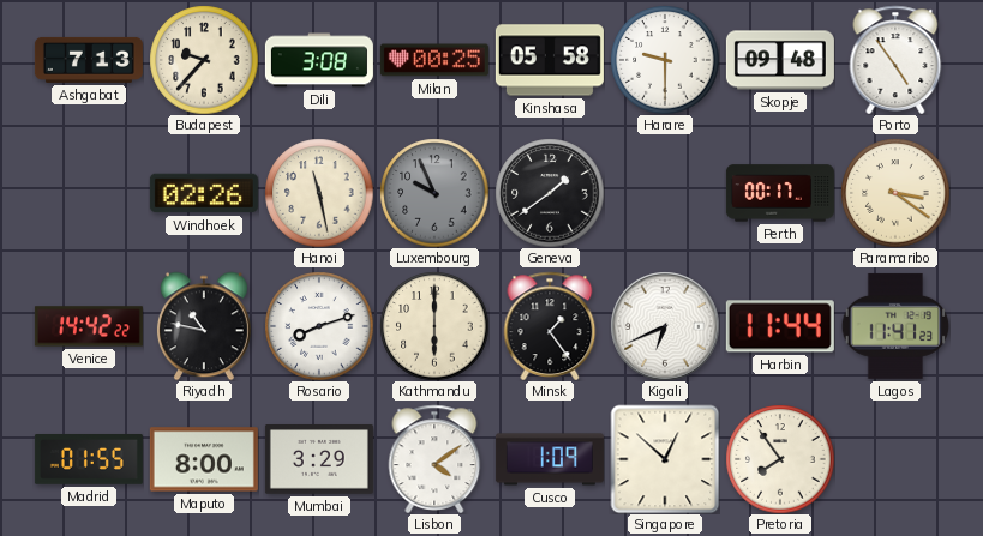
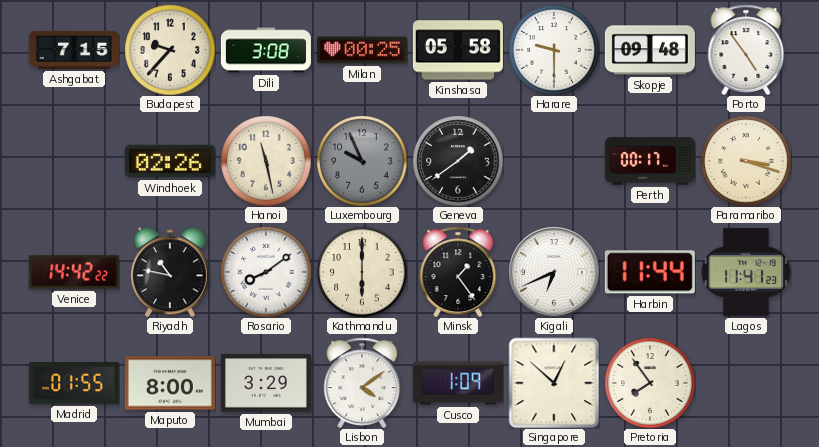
Ashgabat: 7:13 -> 7:15 (74, 50)
Paramaribo: 3:21 -> 3:18 (746, 161)
Rosario: 8:12 -> 8:09 (266, 272)
